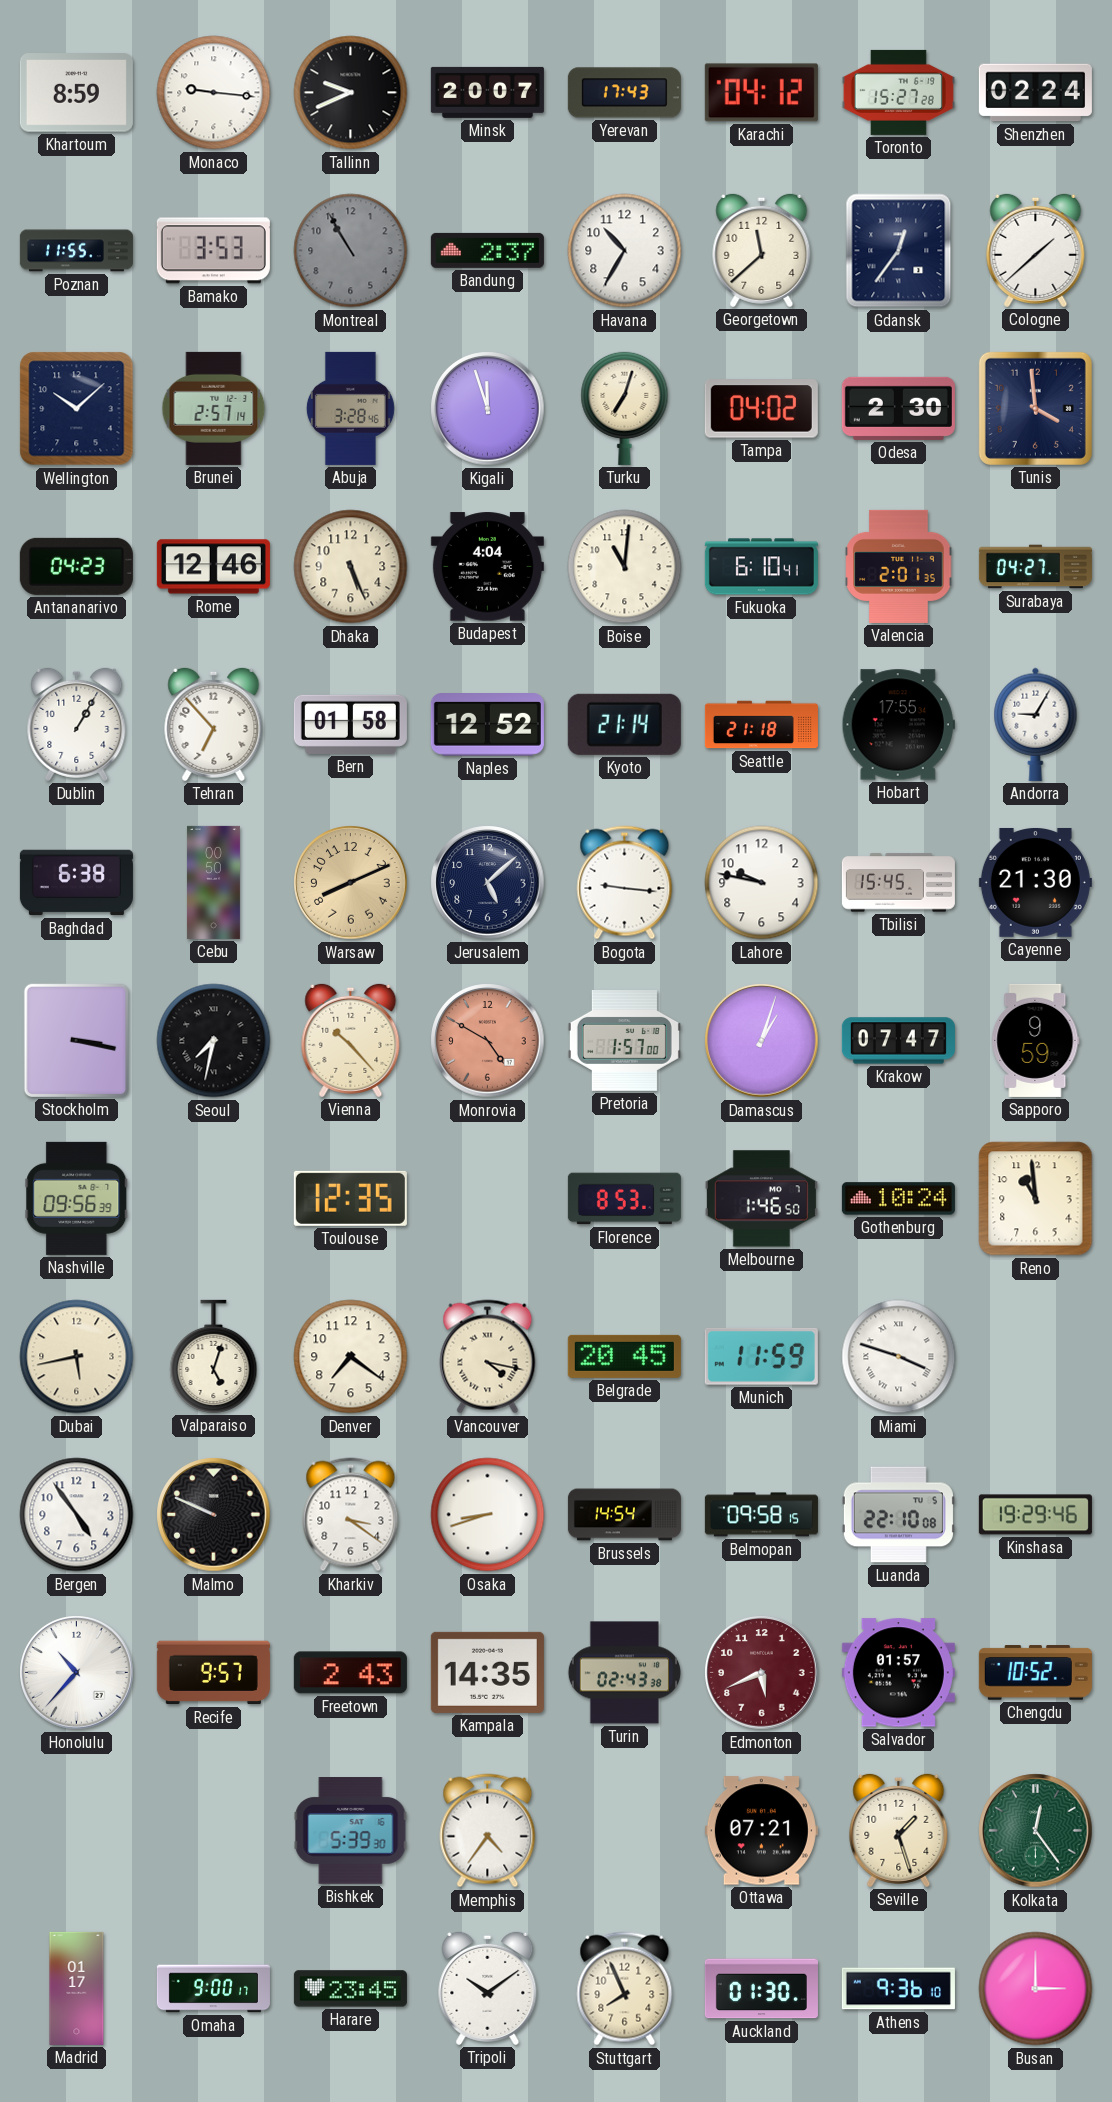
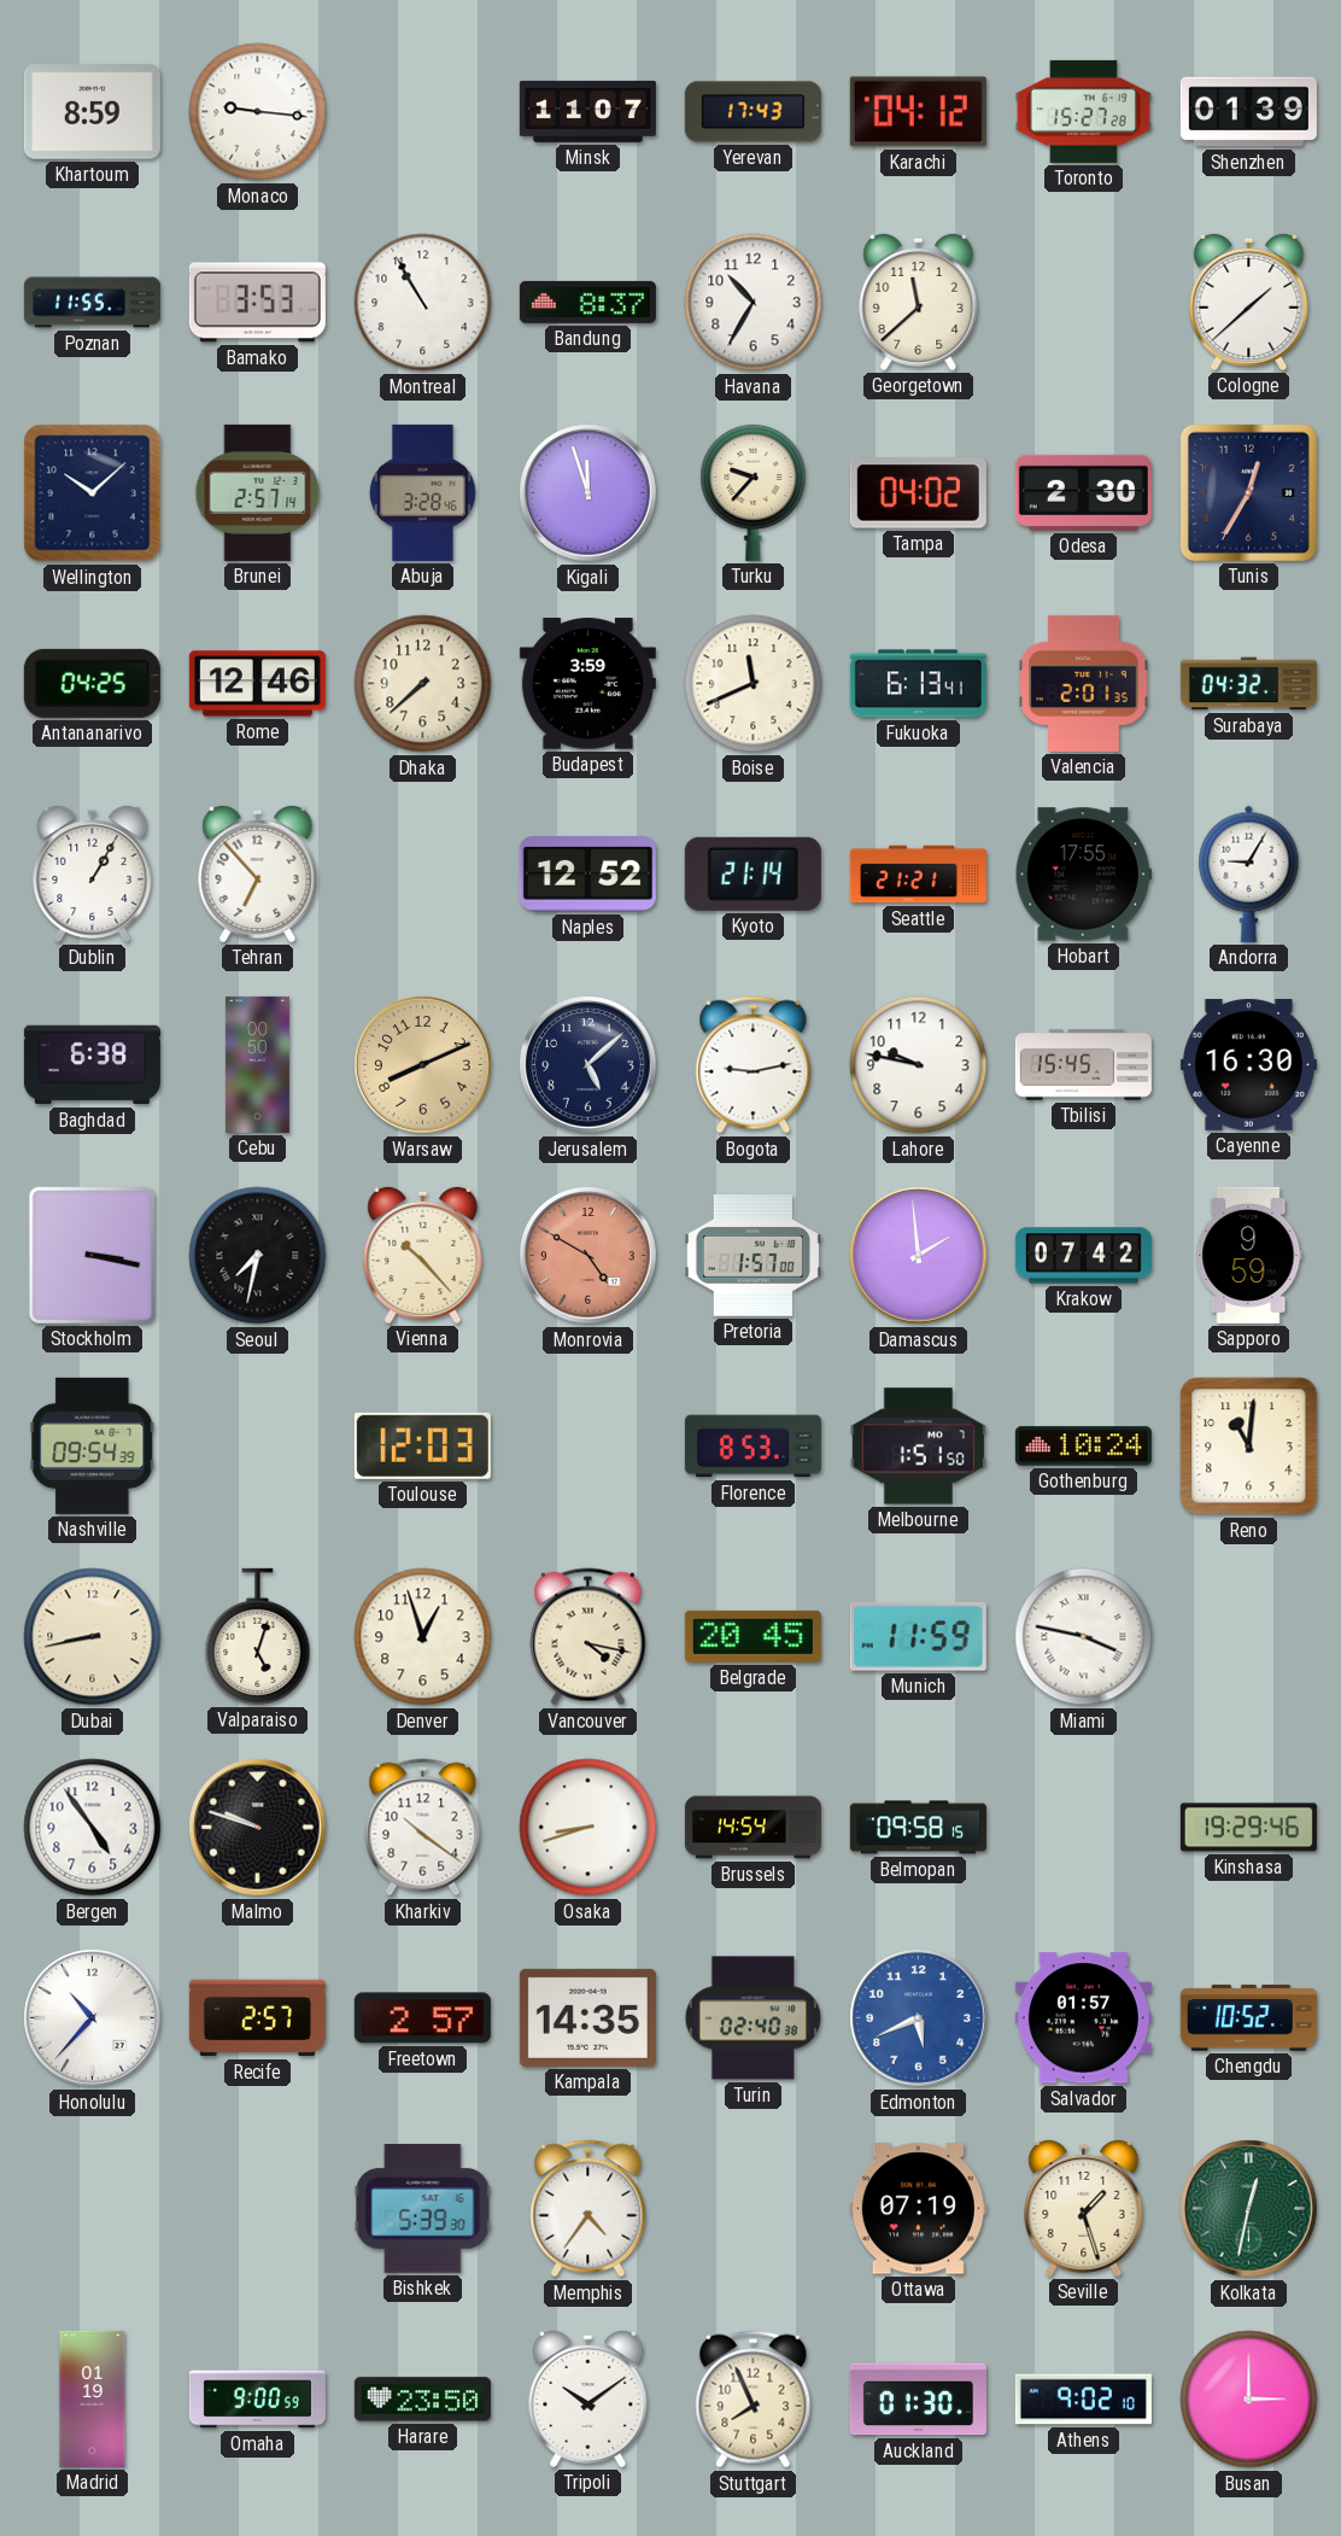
Tallinn: 9:41 -> none (351, 93)
Minsk: 20:07 -> 11:07 (587, 111)
Shenzhen: 02:24 -> 01:39 (1248, 112)
Montreal dial: grey -> white (423, 303)
Bandung: 2:37 -> 8:37 (587, 302)
Gdansk: 12:36 -> none (899, 251)
Turku: 7:03 -> 9:37 (754, 492)
Tunis: 3:59 -> 12:35 (1248, 492)
Antananarivo: 04:23 -> 04:25 (92, 683)
Dhaka: 5:26 -> 7:38 (423, 684)
Budapest: 4:04 -> 3:59 (587, 684)
Boise: 11:01 -> 11:41 (754, 684)
Fukuoka: 6:10 -> 6:13 (918, 684)
Surabaya: 04:27 -> 04:32 (1248, 684)
Bern: 01:58 -> none (350, 724)
Seattle: 21:18 -> 21:21 (918, 875)
Bogota: 9:16 -> 9:13 (754, 1065)
Cayenne: 21:30 -> 16:30 (1248, 1064)
Damascus: 1:03 -> 1:59 (919, 1256)
Krakow: 07:47 -> 07:42 (1083, 1256)
Nashville: 09:56 -> 09:54 (93, 1445)
Toulouse: 12:35 -> 12:03 (422, 1445)
Melbourne: 1:46 -> 1:51 (918, 1447)
Reno: 10:59 -> 11:01 (1249, 1447)
Dubai: 5:43 -> 8:43 (93, 1637)
Denver: 7:21 -> 12:57 (423, 1637)
Miami: 3:48 -> 3:47 (1084, 1637)
Malmo: 9:49 -> 9:48 (258, 1828)
Kharkiv: 3:21 -> 10:21 (423, 1828)
Luanda: 22:10 -> none (898, 1515)
Recife: 9:57 -> 2:57 (257, 2018)
Freetown: 2:43 -> 2:57 (422, 2018)
Turin: 02:43 -> 02:40 (753, 2018)
Edmonton dial: burgundy -> blue (919, 2018)
Ottawa: 07:21 -> 07:19 (918, 2209)
Kolkata: 12:24 -> 12:32 (1249, 2209)
Madrid: 01:17 -> 01:19 (93, 2398)
Omaha: 9:00:17 -> 9:00:59 (257, 2400)
Harare: 23:45 -> 23:50 (422, 2400)
Athens: 9:36 -> 9:02 (1083, 2400)
